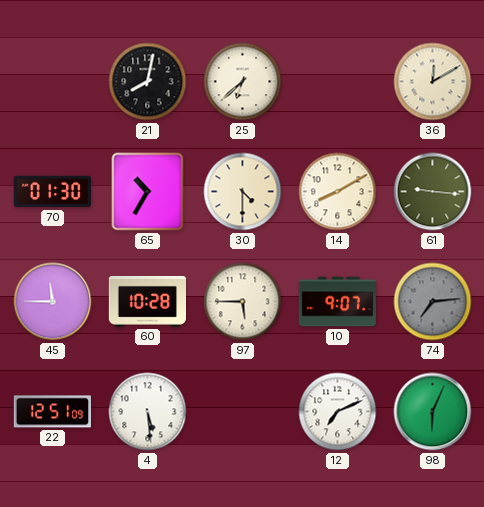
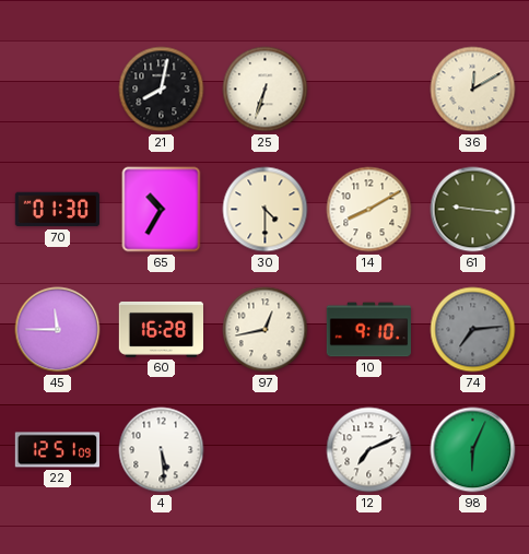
25: 6:38 -> 6:33 (266, 90)
60: 10:28 -> 16:28 (161, 329)
97: 5:45 -> 12:43 (266, 330)
10: 9:07 -> 9:10 (369, 330)
